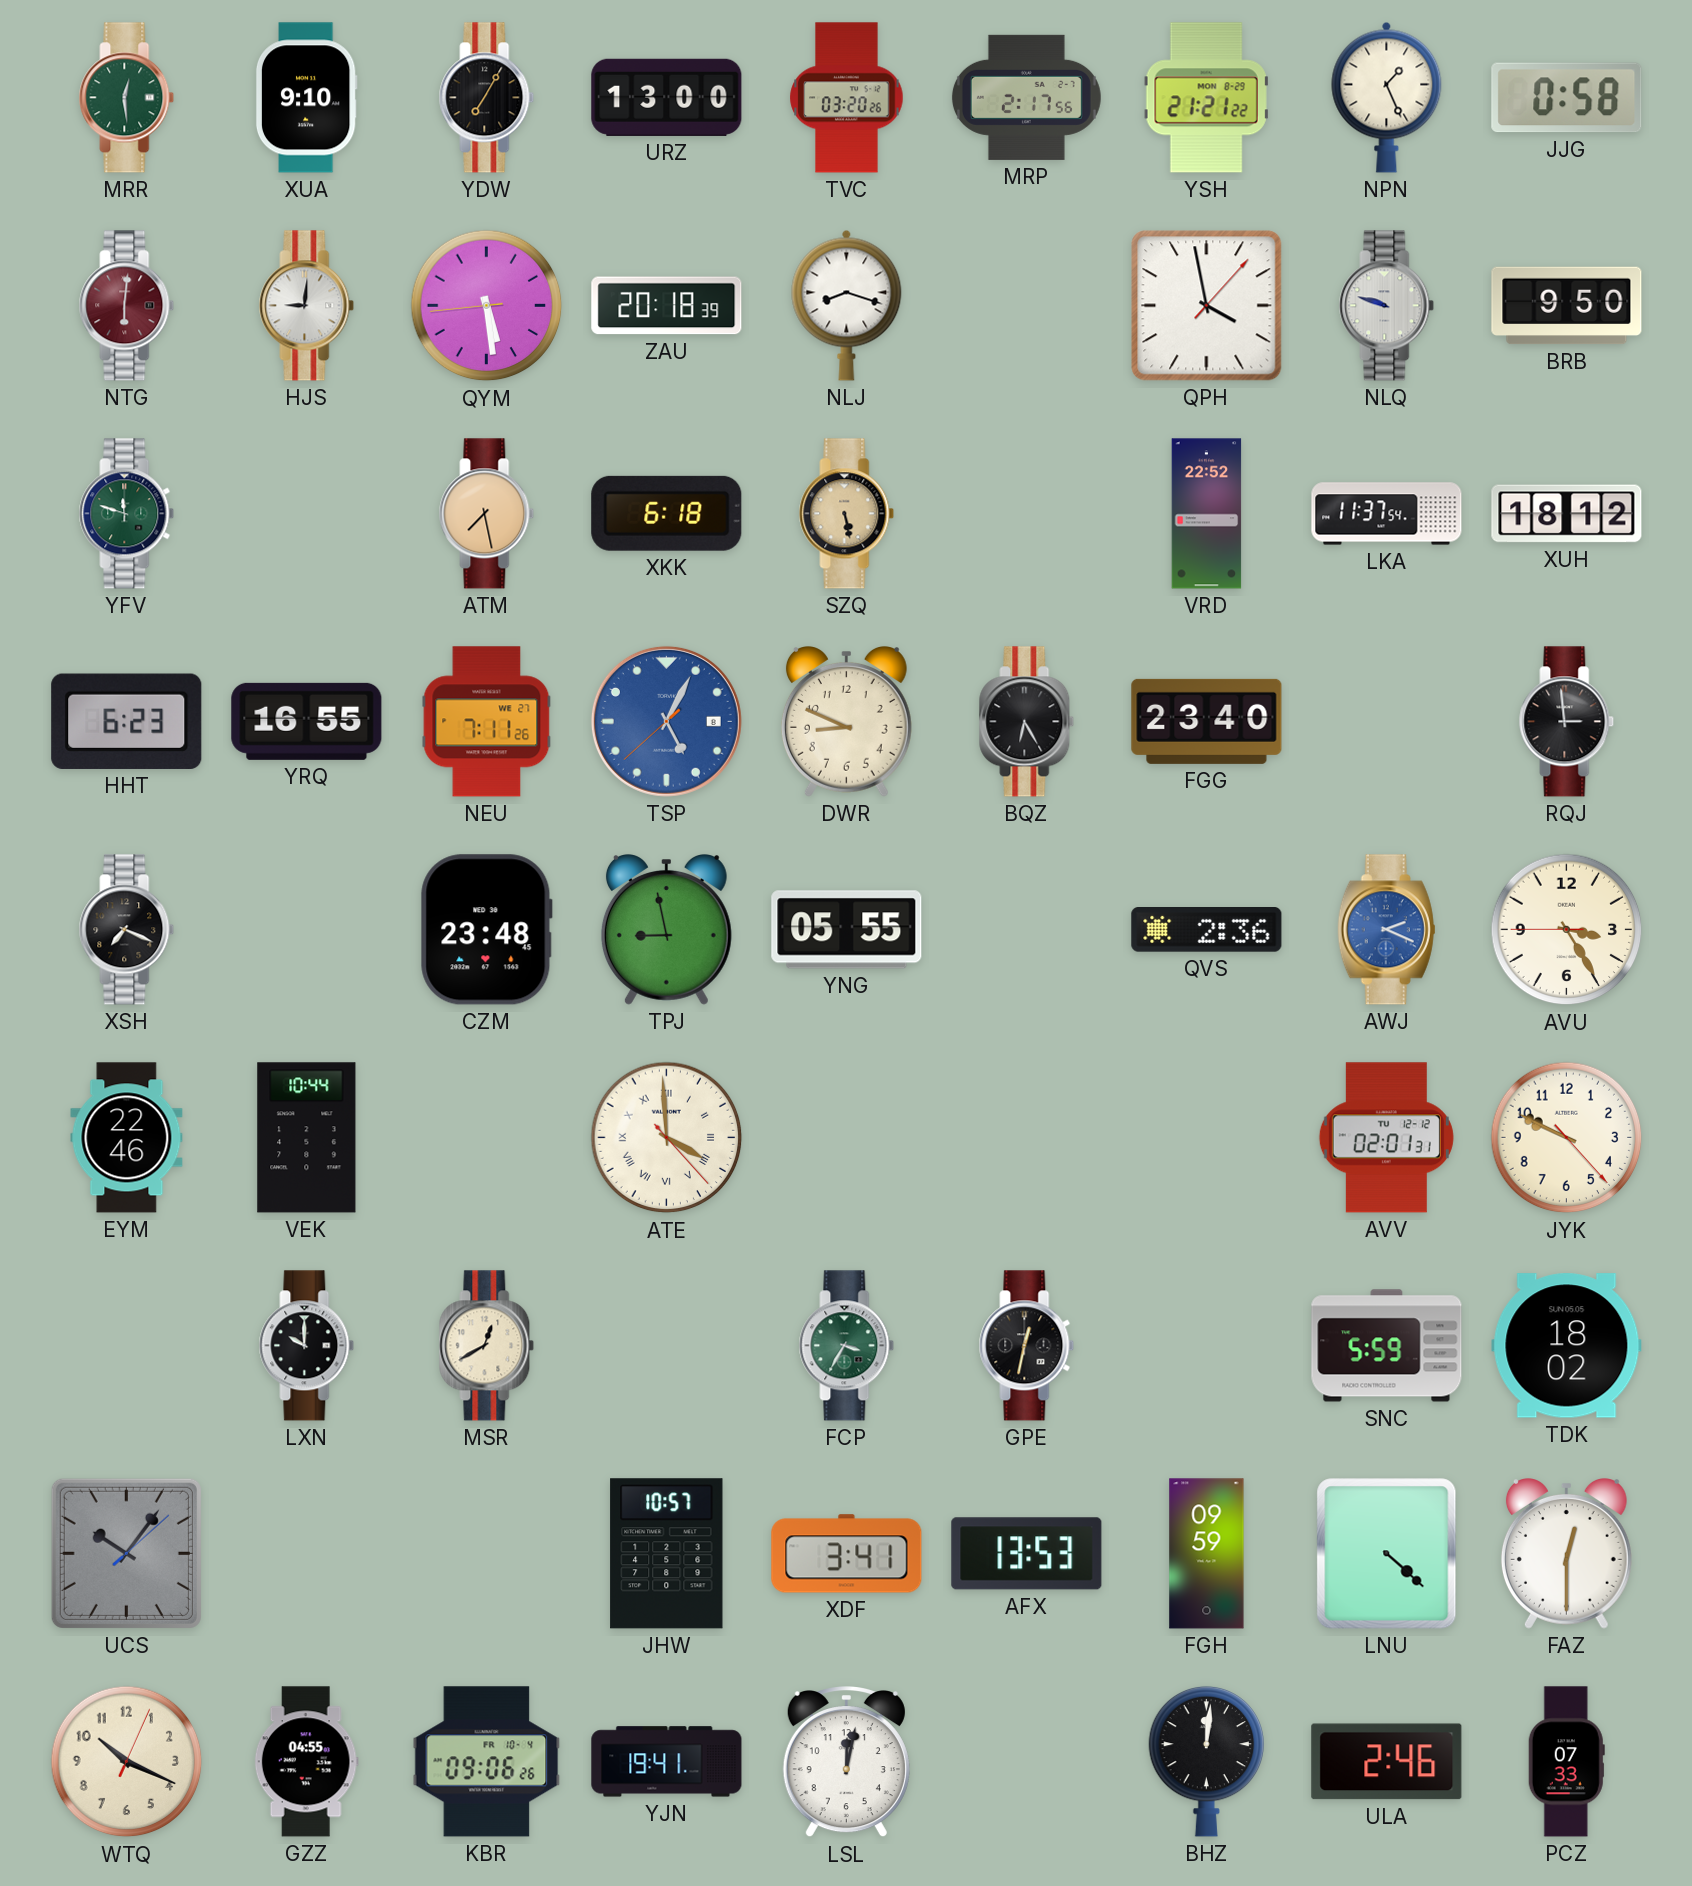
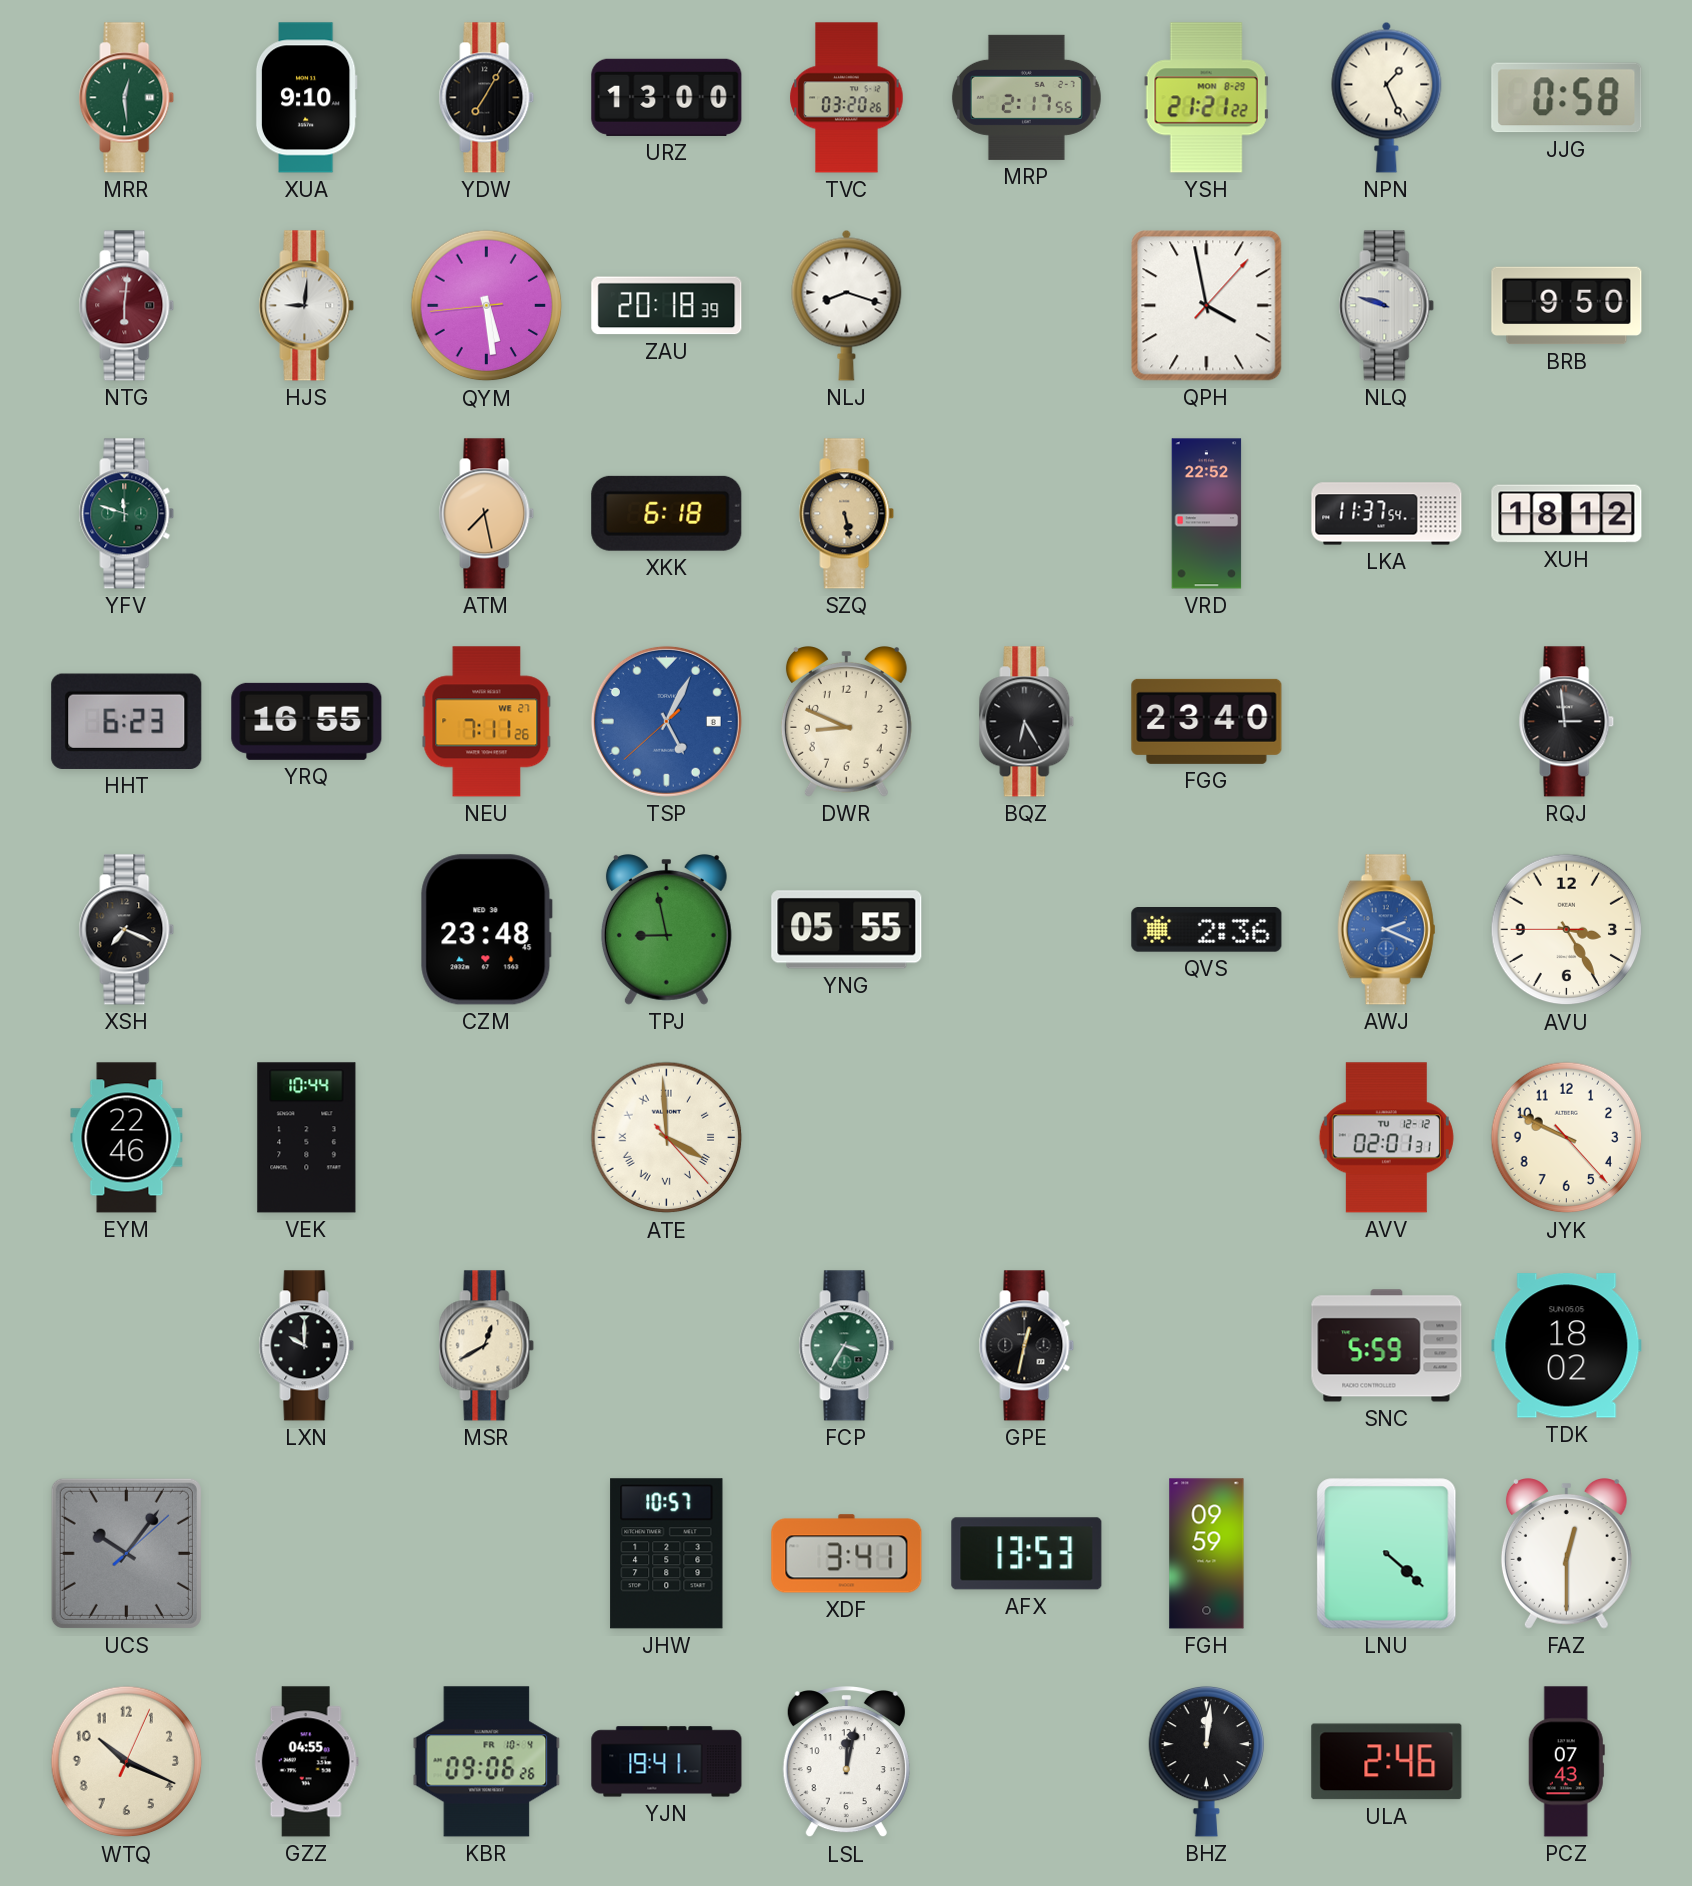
PCZ: 07:33 -> 07:43 (1566, 1762)
